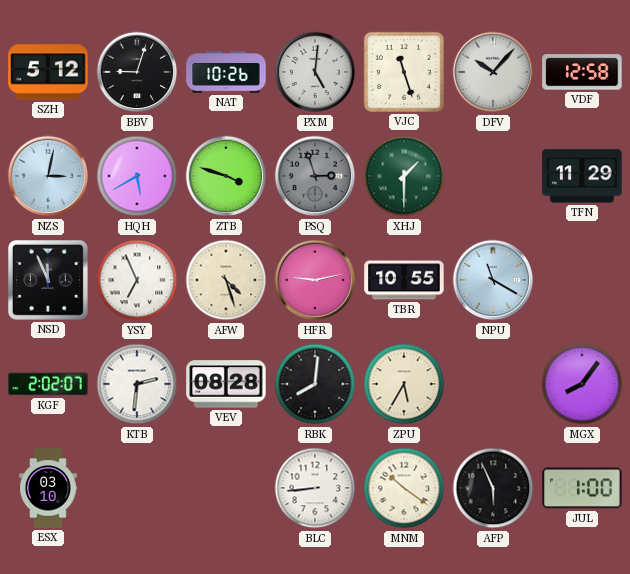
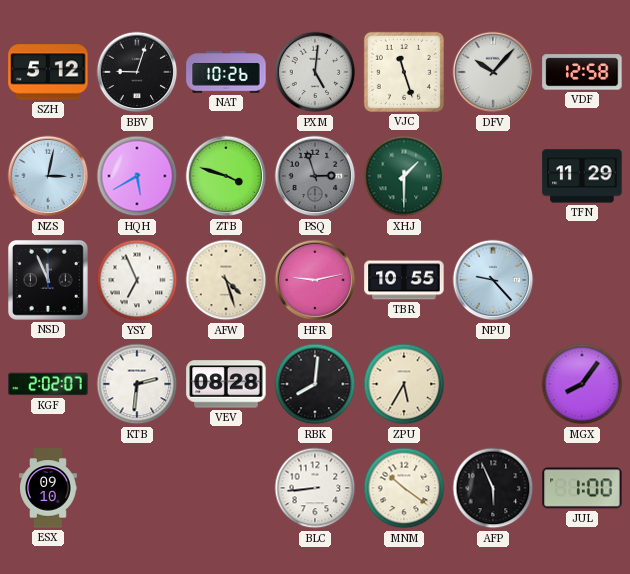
NPU: 11:20 -> 9:23 (493, 280)
ESX: 03:10 -> 09:10 (48, 488)
